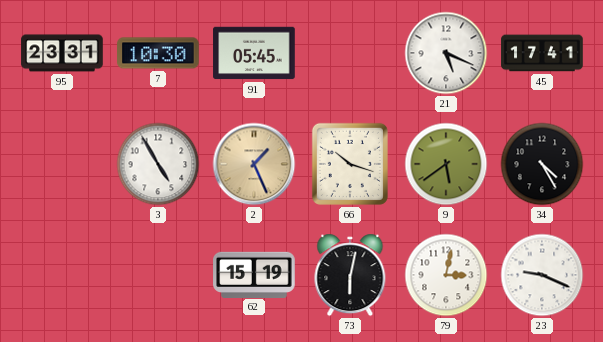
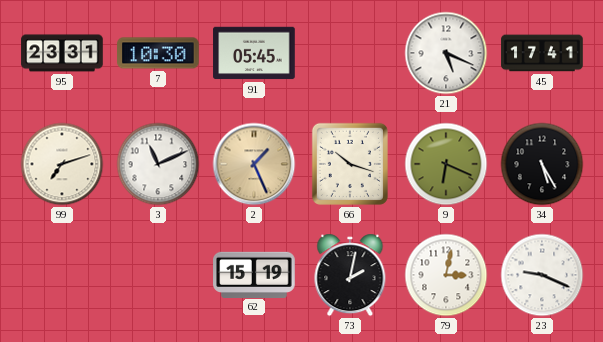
99: none -> 7:12 (62, 164)
3: 4:55 -> 11:11 (158, 164)
9: 5:39 -> 6:19 (446, 164)
34: 4:25 -> 5:25 (542, 164)
73: 6:02 -> 2:02 (350, 275)
